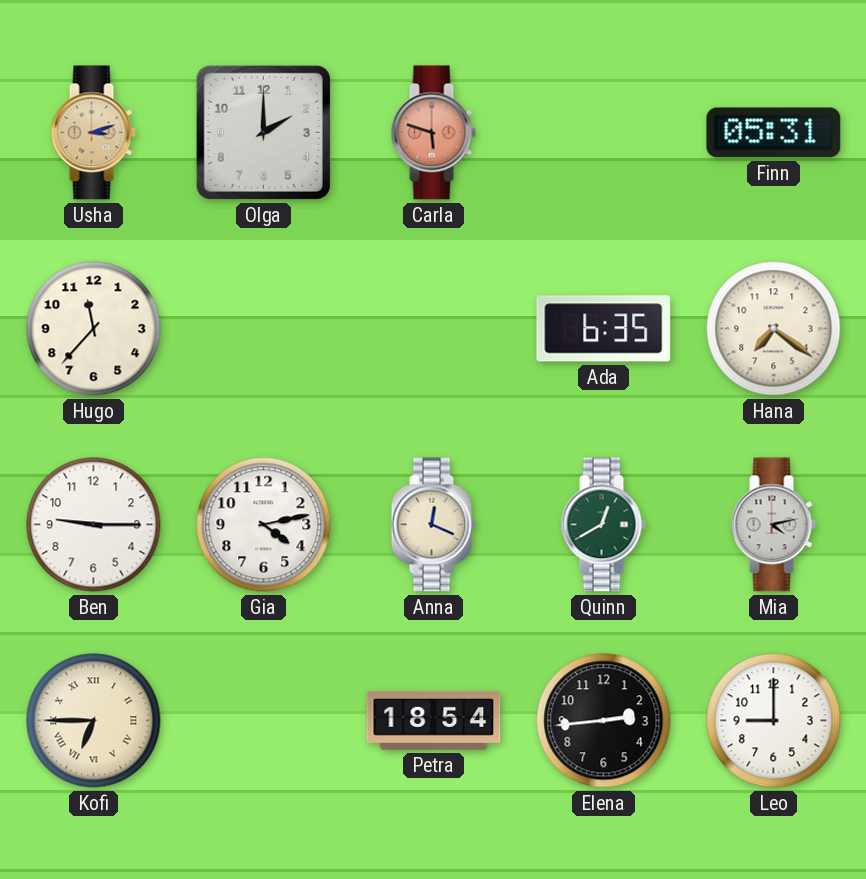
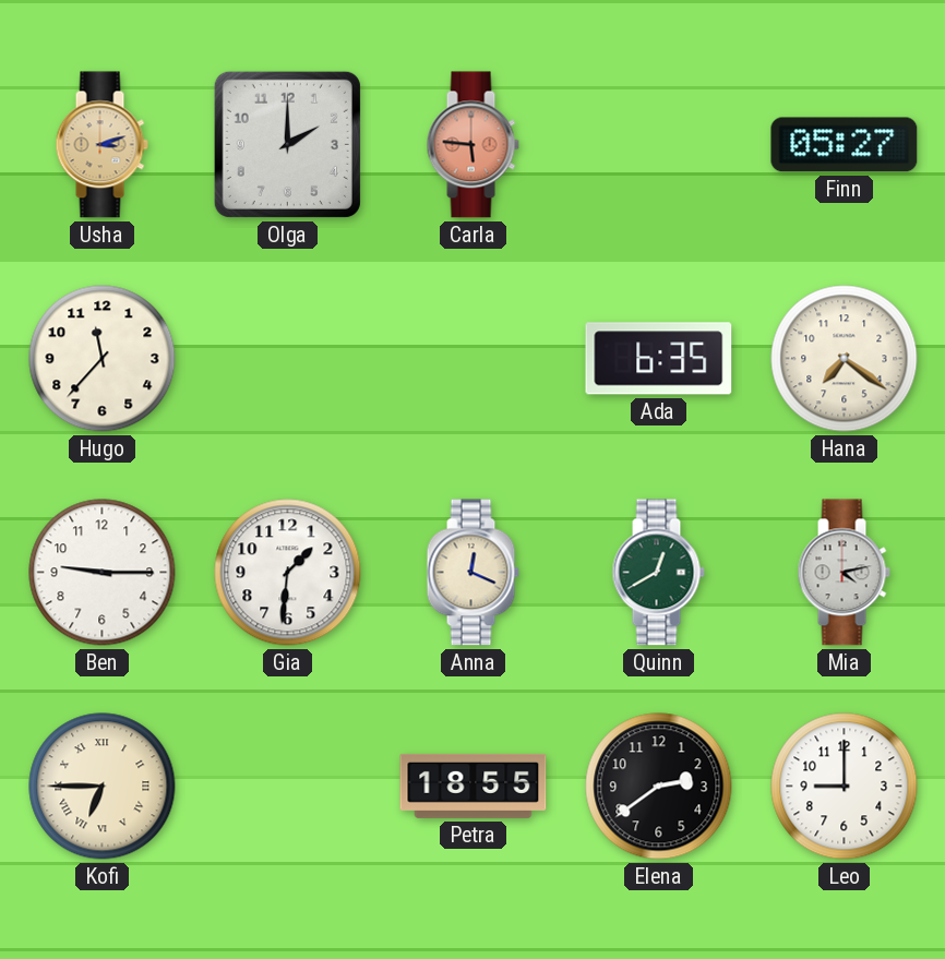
Carla: 5:48 -> 5:46 (473, 145)
Finn: 05:31 -> 05:27 (845, 145)
Gia: 4:13 -> 1:31 (288, 573)
Petra: 18:54 -> 18:55 (474, 786)
Elena: 2:44 -> 2:39 (659, 787)
